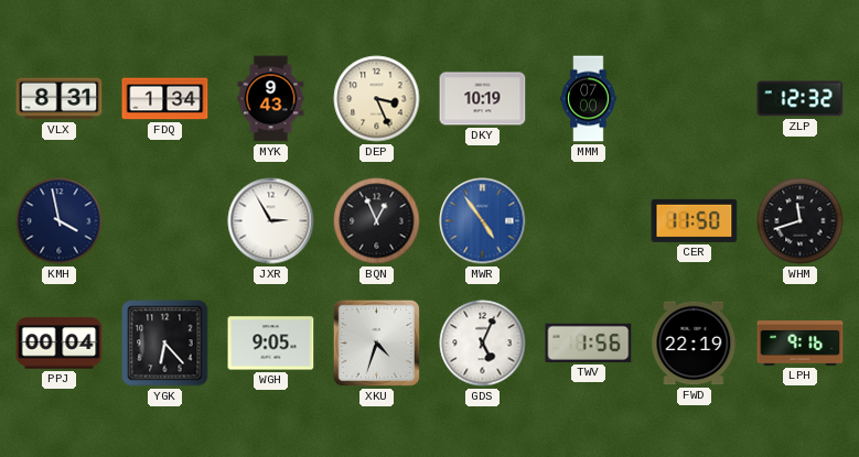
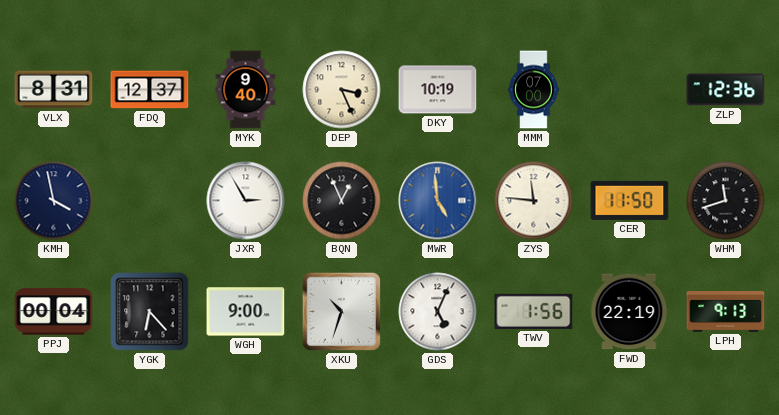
FDQ: 1:34 -> 12:37 (150, 90)
MYK: 9:43 -> 9:40 (246, 90)
ZLP: 12:32 -> 12:36 (726, 90)
MWR: 4:54 -> 4:59 (438, 201)
ZYS: none -> 11:46 (534, 201)
WGH: 9:05 -> 9:00 (246, 312)
XKU: 4:33 -> 10:33 (341, 311)
LPH: 9:16 -> 9:13 (726, 312)
